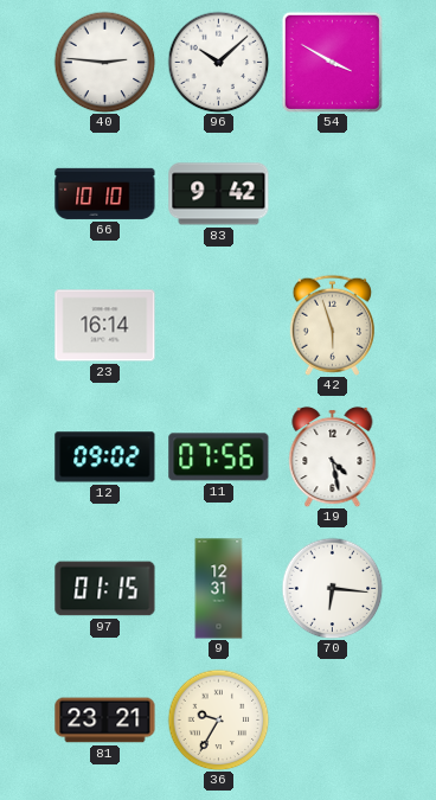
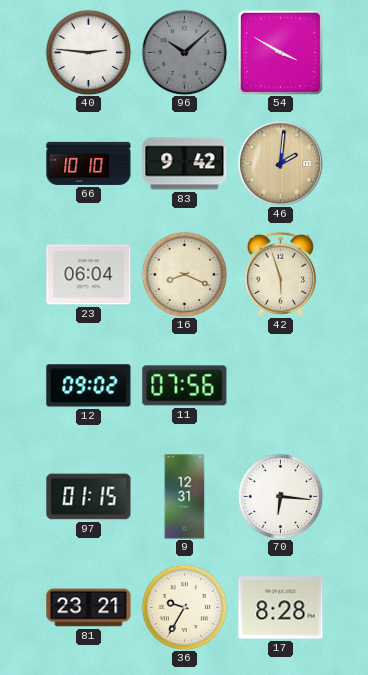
96 dial: white -> grey (184, 52)
46: none -> 2:01 (280, 163)
23: 16:14 -> 06:04 (89, 275)
16: none -> 8:19 (184, 274)
19: 4:28 -> none (333, 456)
17: none -> 8:28 (281, 608)
